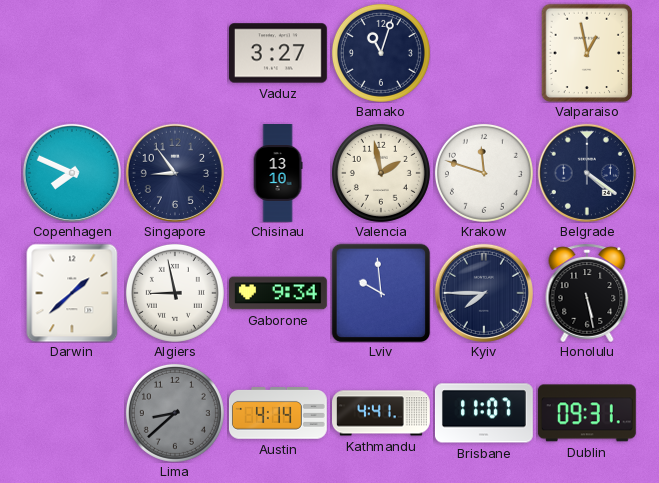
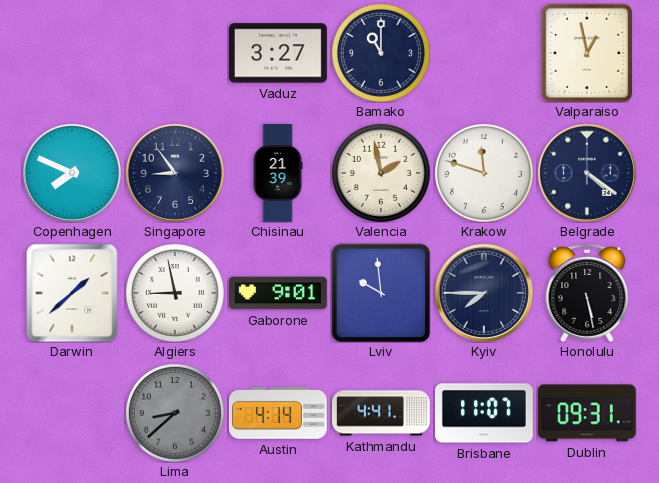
Bamako: 11:03 -> 11:00 (381, 53)
Chisinau: 13:10 -> 21:39 (278, 174)
Gaborone: 9:34 -> 9:01 (279, 293)
